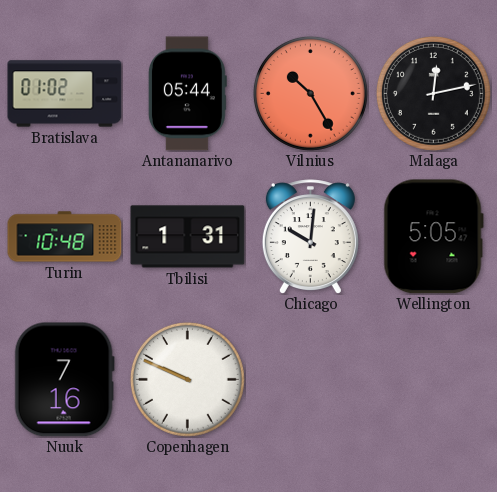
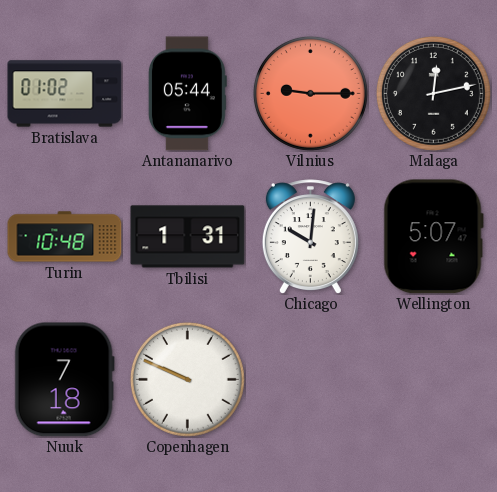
Vilnius: 10:25 -> 9:15 (310, 93)
Wellington: 5:05 -> 5:07 (433, 237)
Nuuk: 7:16 -> 7:18 (64, 380)
